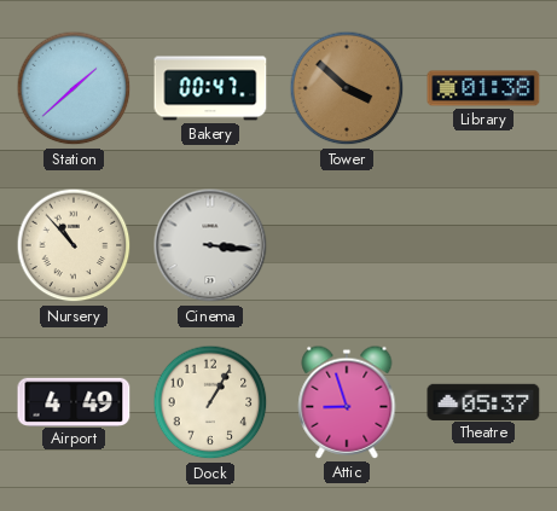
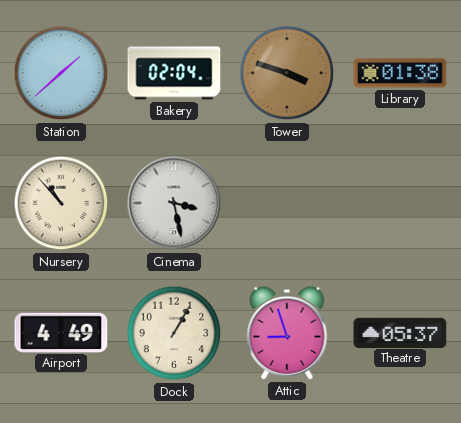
Bakery: 00:47 -> 02:04 (174, 73)
Tower: 3:52 -> 3:48 (287, 73)
Cinema: 3:16 -> 3:28 (174, 203)
